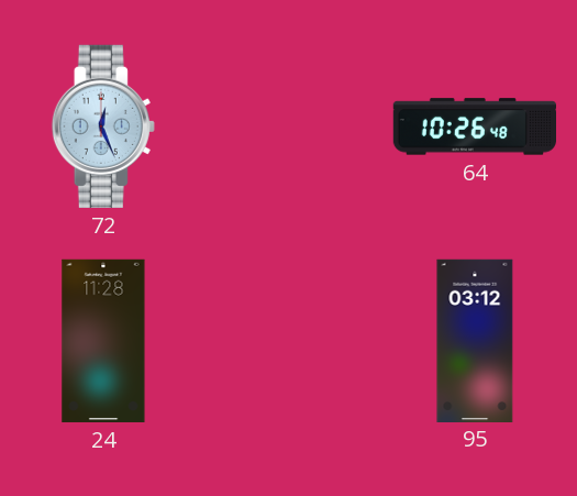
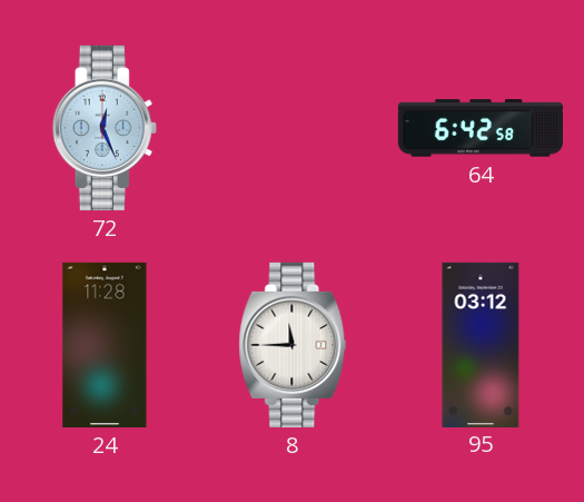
64: 10:26 -> 6:42 (479, 128)
8: none -> 11:45 (293, 345)
